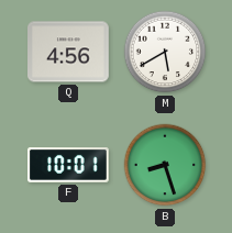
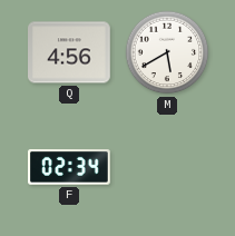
F: 10:01 -> 02:34 (70, 167)
B: 8:27 -> none (165, 165)
